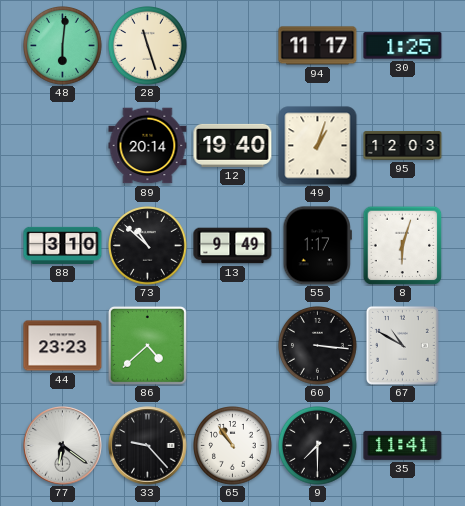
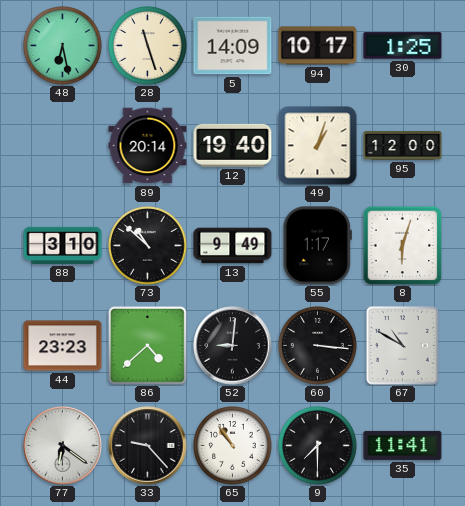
48: 6:01 -> 6:28 (63, 46)
5: none -> 14:09 (233, 46)
94: 11:17 -> 10:17 (318, 46)
95: 12:03 -> 12:00 (403, 146)
52: none -> 9:01 (233, 346)
